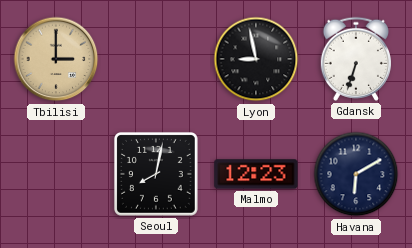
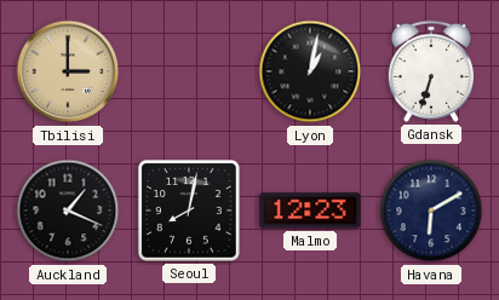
Lyon: 8:58 -> 1:02 (310, 71)
Auckland: none -> 1:19 (68, 210)
